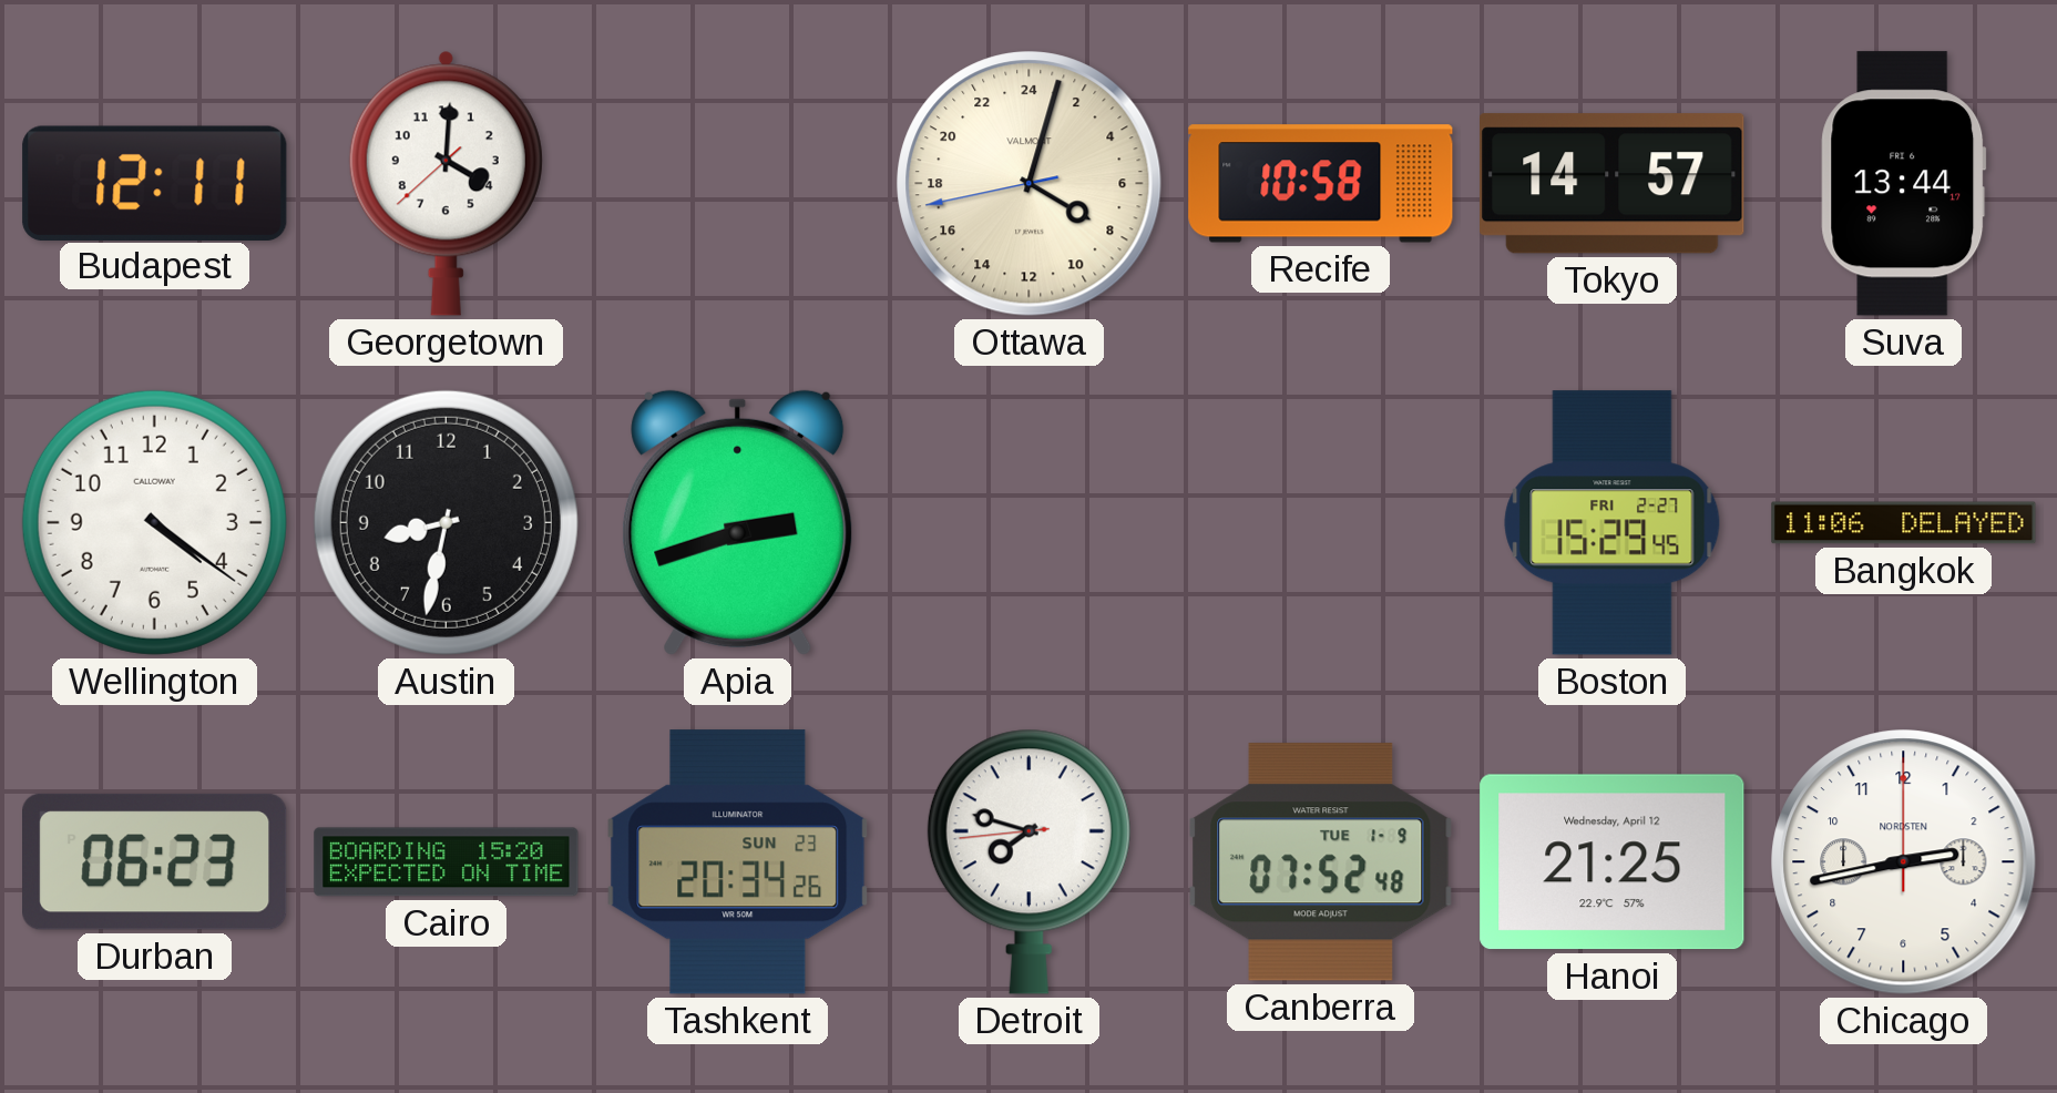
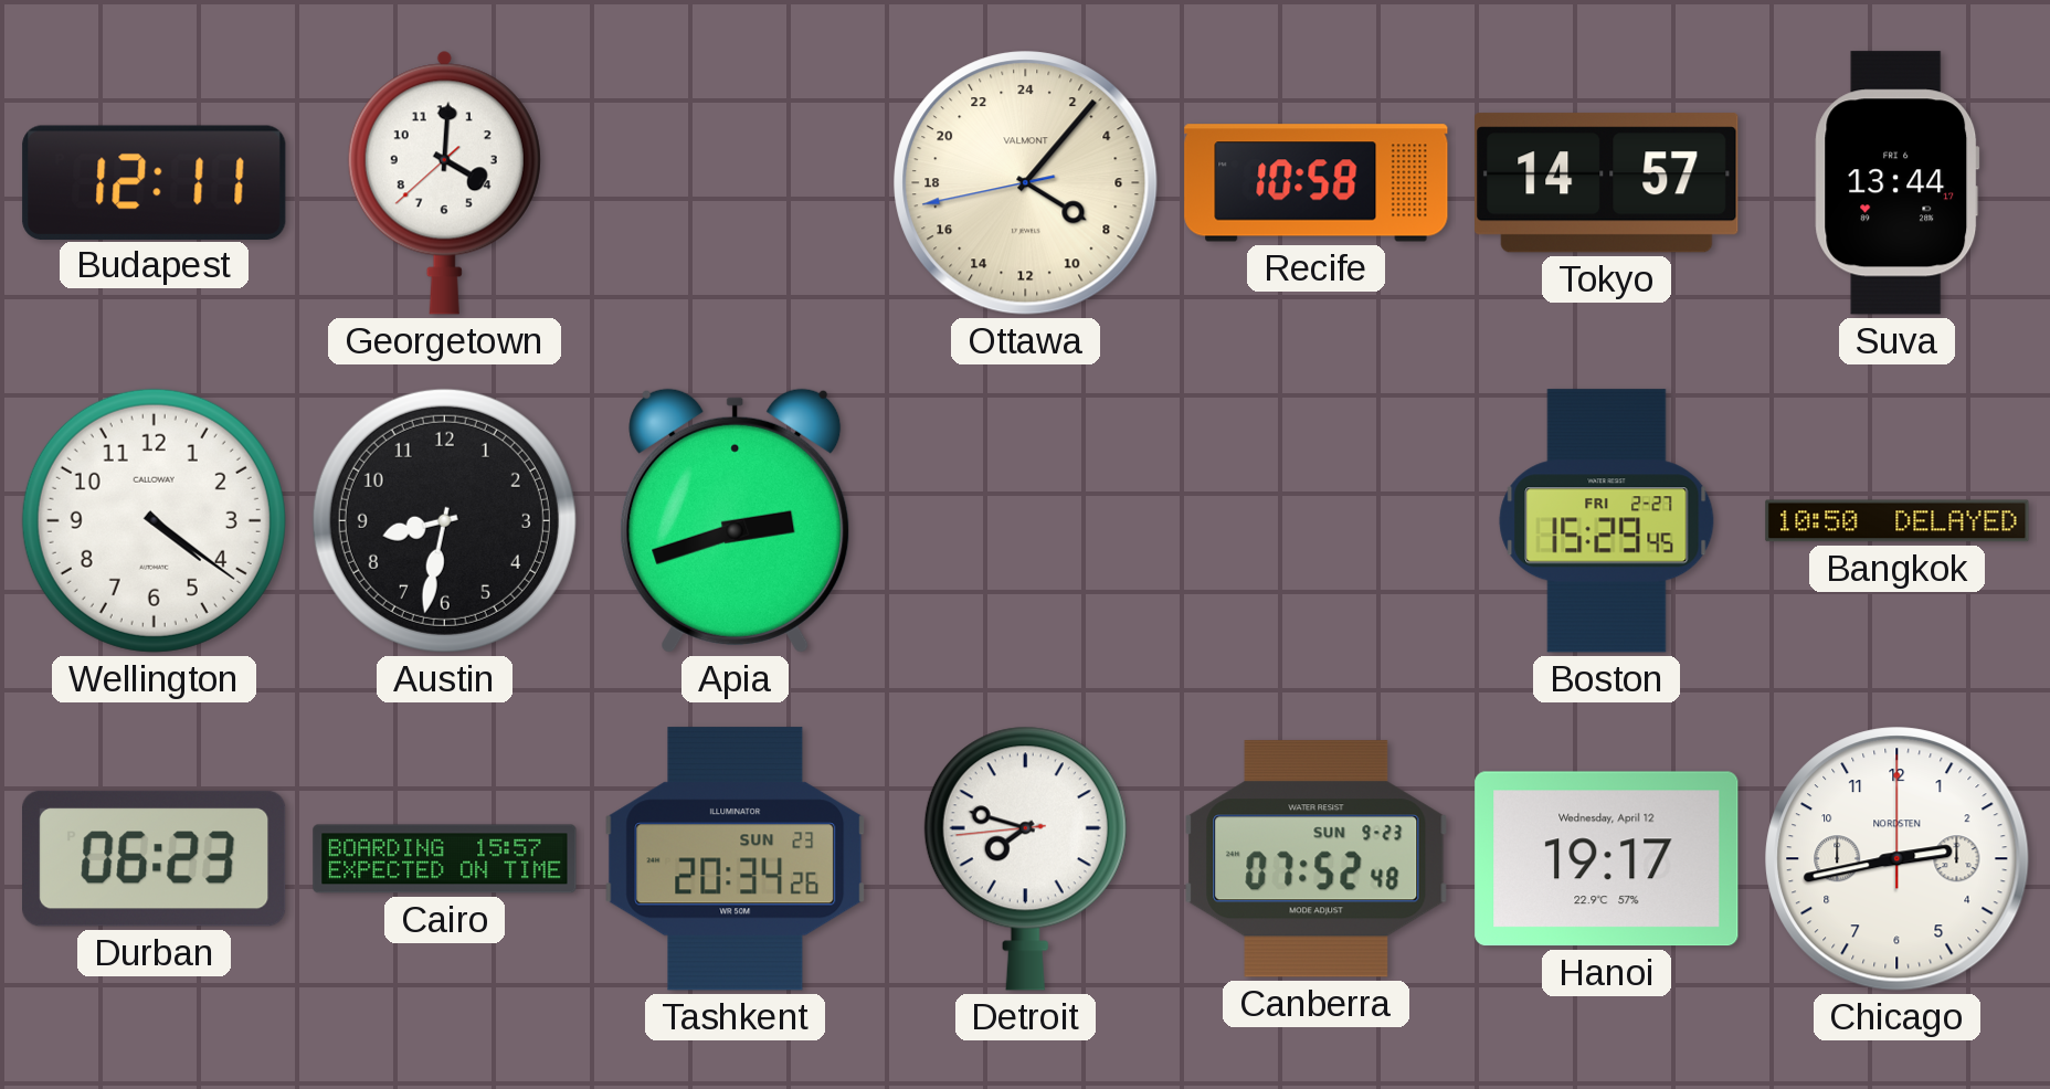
Ottawa: 8:02 -> 8:06 (1026, 183)
Bangkok: 11:06 -> 10:50 (1898, 521)
Cairo: 15:20 -> 15:57 (445, 859)
Canberra date: TUE 1-9 -> SUN 9-23 (1317, 859)
Hanoi: 21:25 -> 19:17 (1607, 859)
